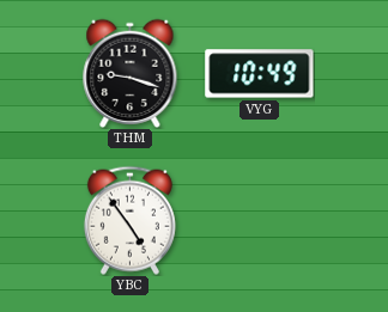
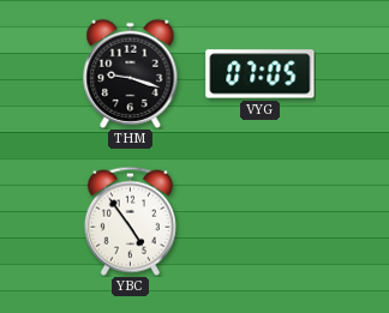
VYG: 10:49 -> 07:05 (261, 74)
